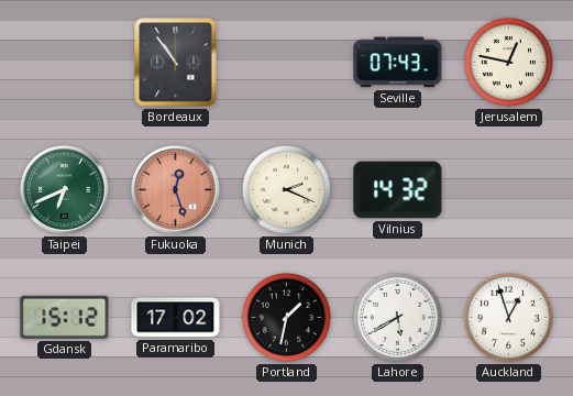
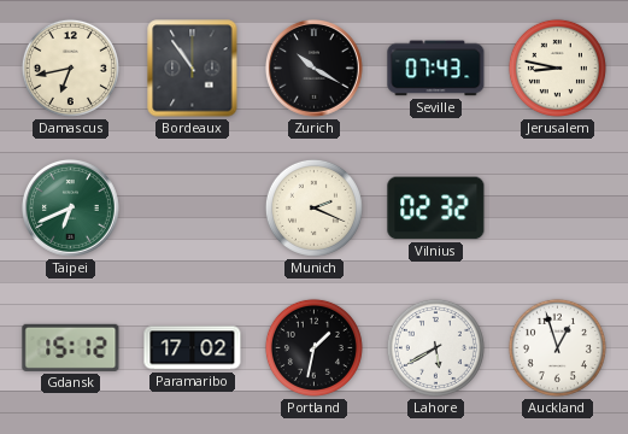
Damascus: none -> 6:43 (70, 68)
Zurich: none -> 10:20 (315, 69)
Jerusalem: 12:47 -> 8:47 (557, 68)
Fukuoka: 12:27 -> none (176, 190)
Vilnius: 14:32 -> 02:32 (436, 209)
